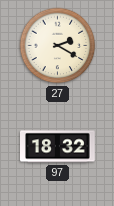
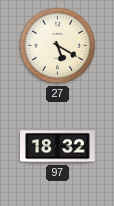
27: 2:20 -> 5:20 (58, 46)
